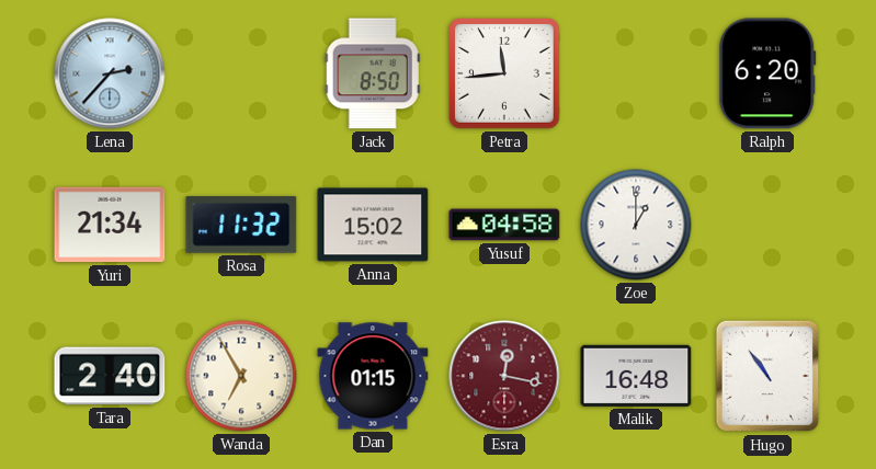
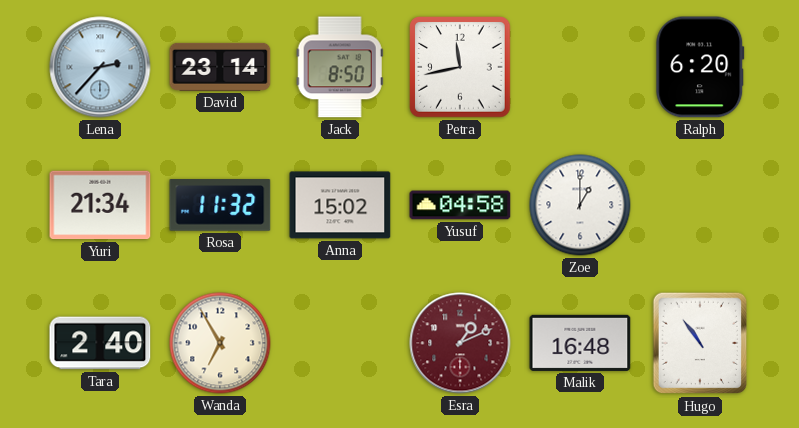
David: none -> 23:14 (220, 67)
Petra: 11:44 -> 11:43 (460, 67)
Dan: 01:15 -> none (373, 376)
Esra: 12:17 -> 1:11 (460, 343)
